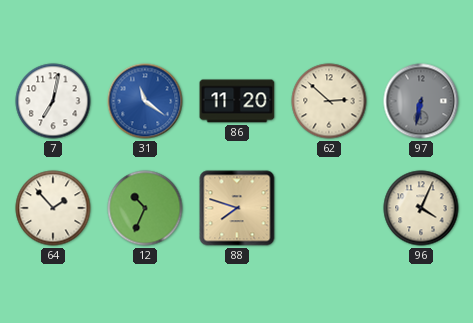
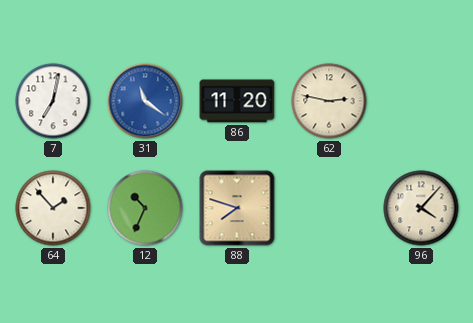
62: 2:52 -> 2:47 (329, 101)
97: 6:32 -> none (421, 101)
96: 4:04 -> 4:07 (421, 208)
